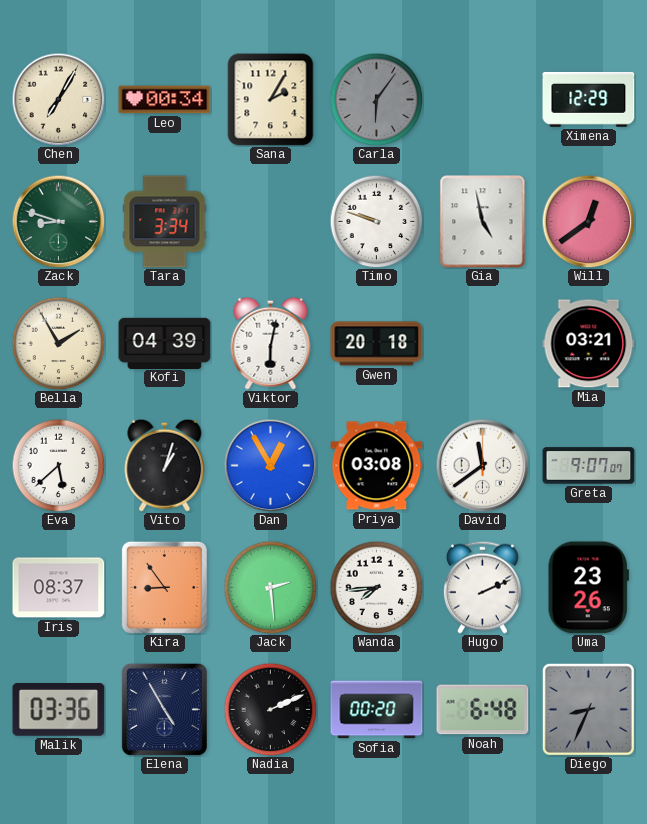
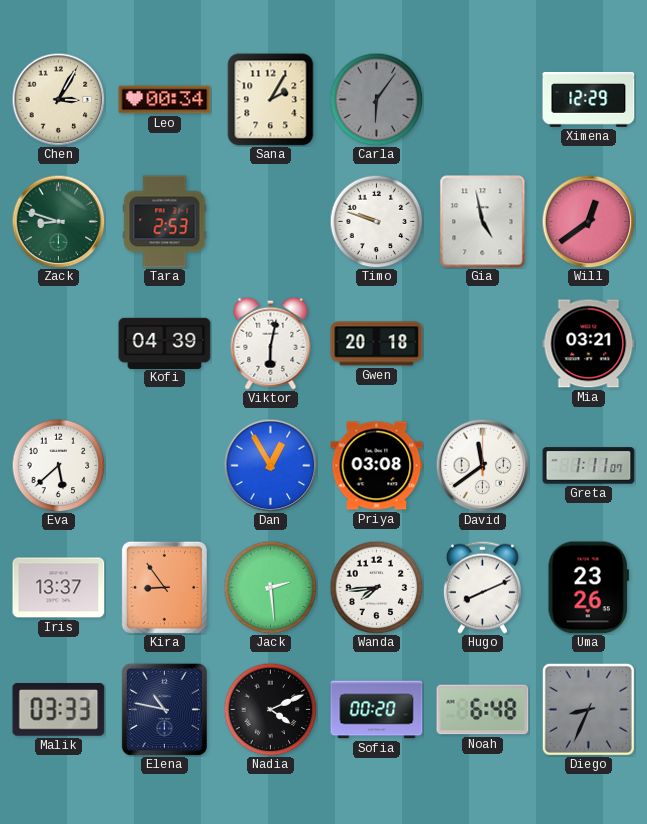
Chen: 7:05 -> 3:05 (58, 99)
Tara: 3:34 -> 2:53 (165, 222)
Bella: 1:55 -> none (58, 343)
Vito: 1:03 -> none (165, 465)
Greta: 9:07 -> 1:11 (589, 466)
Iris: 08:37 -> 13:37 (59, 588)
Hugo: 2:11 -> 8:11 (482, 587)
Malik: 03:36 -> 03:33 (59, 710)
Elena: 4:55 -> 10:47 (164, 709)
Nadia: 2:11 -> 4:11 (270, 709)
